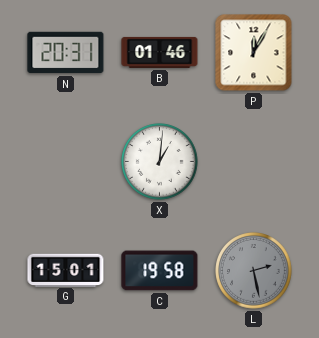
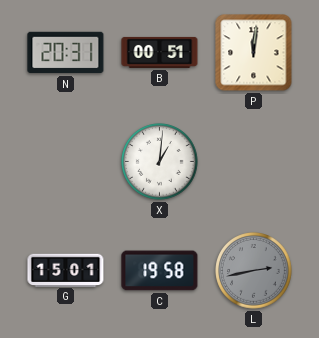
B: 01:46 -> 00:51 (160, 52)
P: 12:05 -> 12:01 (254, 53)
L: 2:28 -> 2:43 (254, 271)
